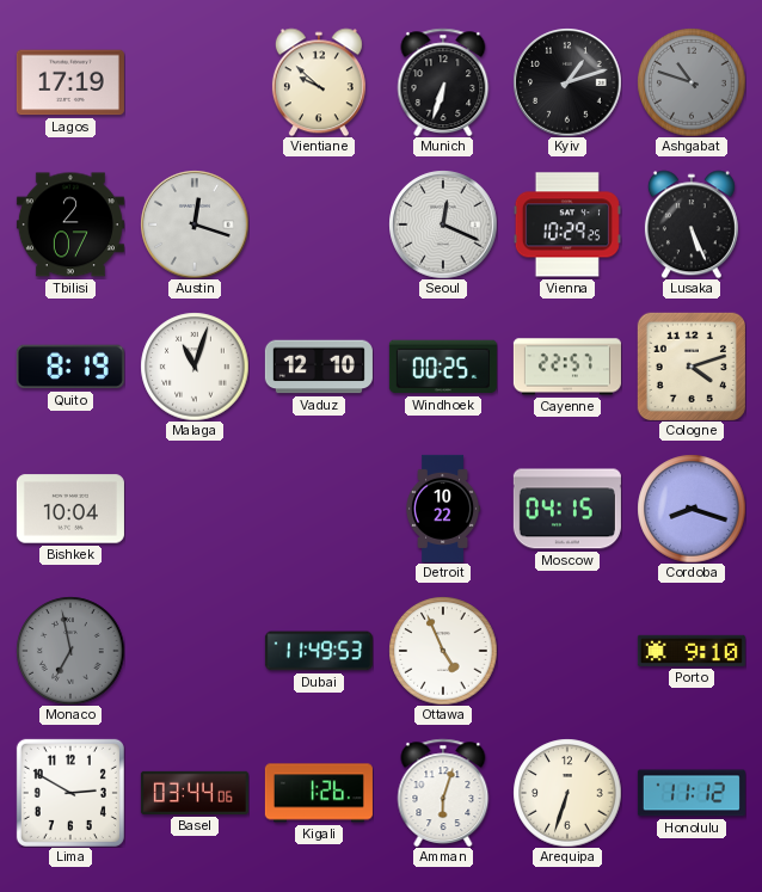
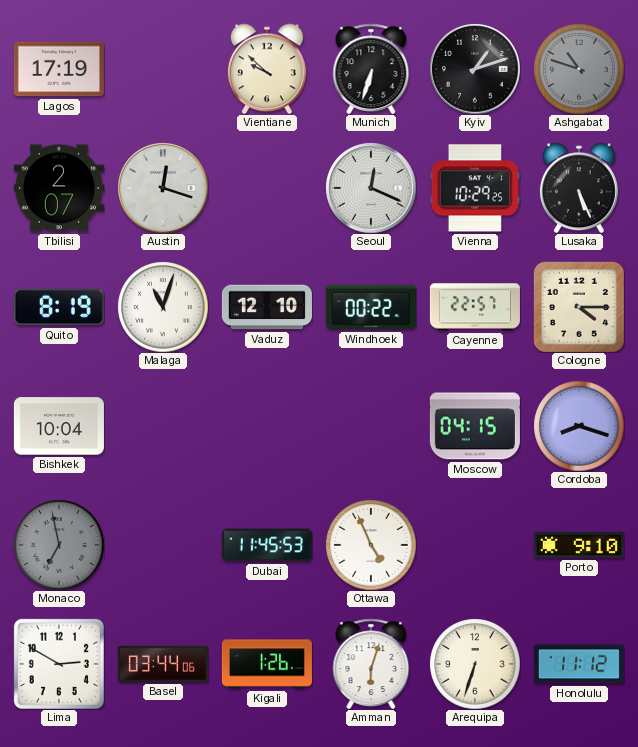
Windhoek: 00:25 -> 00:22 (371, 307)
Cologne: 4:12 -> 4:15 (579, 307)
Detroit: 10:22 -> none (443, 509)
Dubai: 11:49 -> 11:45 (267, 545)
